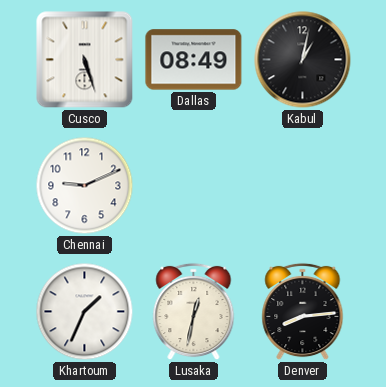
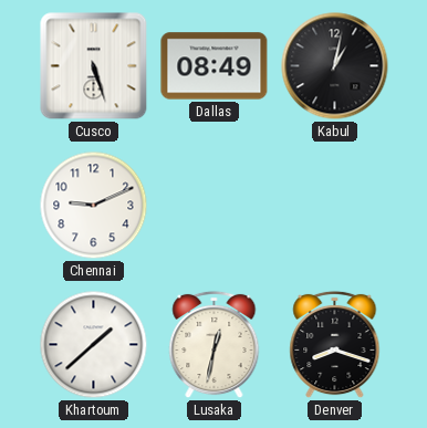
Khartoum: 1:34 -> 1:38 (94, 345)
Denver: 8:14 -> 8:18 (335, 345)
